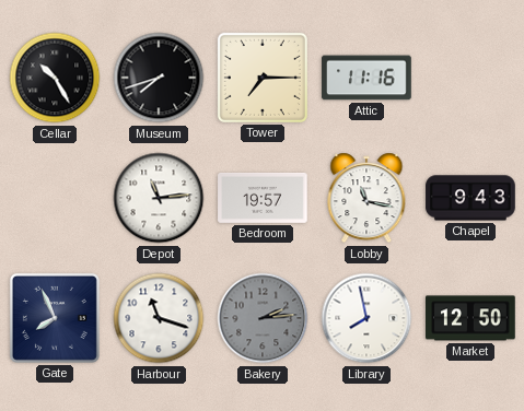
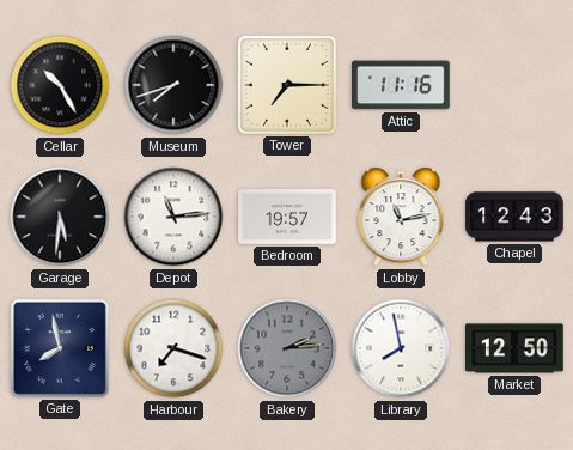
Garage: none -> 5:31 (60, 217)
Lobby: 11:17 -> 11:13 (401, 217)
Chapel: 9:43 -> 12:43 (514, 217)
Gate: 7:56 -> 7:58 (60, 348)
Harbour: 11:18 -> 7:18 (173, 348)
